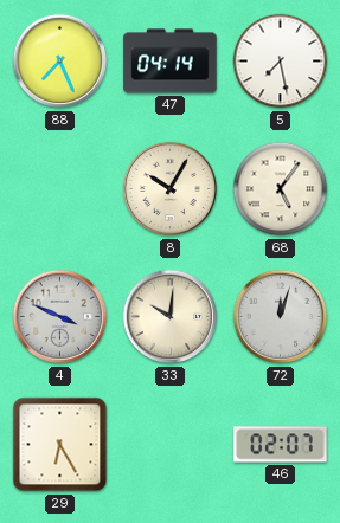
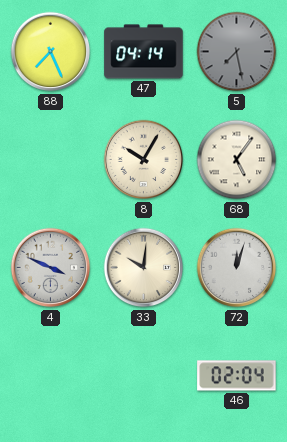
5 dial: white -> grey (237, 52)
29: 6:25 -> none (60, 445)
46: 02:07 -> 02:04 (237, 376)
